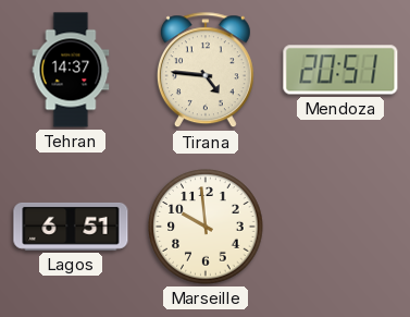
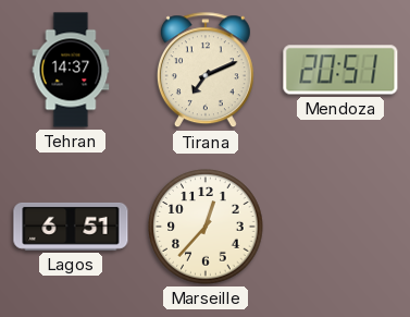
Tirana: 4:46 -> 7:11 (206, 71)
Marseille: 9:59 -> 12:37 (206, 227)
